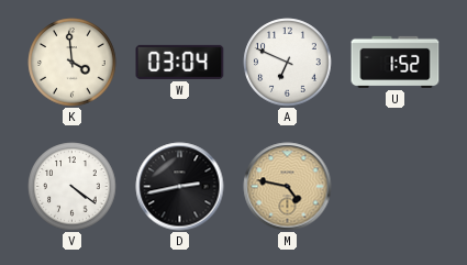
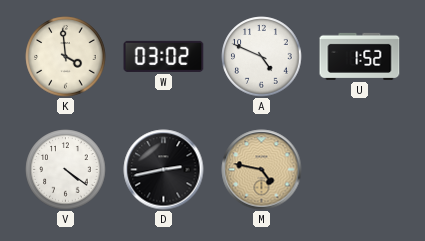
W: 03:04 -> 03:02 (164, 56)
A: 6:49 -> 4:49 (262, 57)
